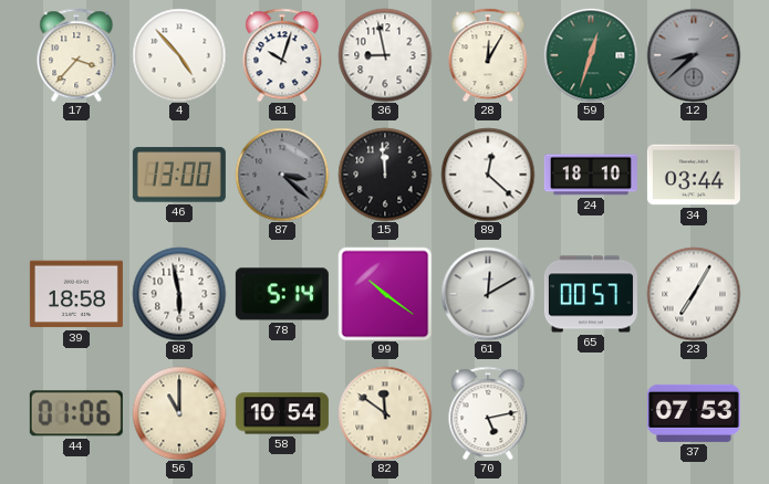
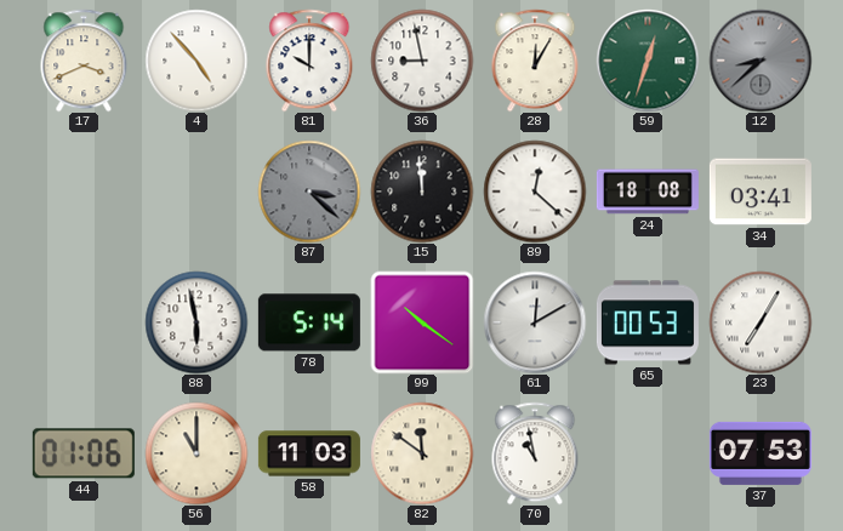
17: 3:37 -> 3:41 (84, 61)
81: 10:03 -> 10:00 (309, 61)
46: 13:00 -> none (179, 175)
24: 18:10 -> 18:08 (648, 192)
34: 03:44 -> 03:41 (761, 192)
39: 18:58 -> none (76, 294)
65: 00:57 -> 00:53 (648, 322)
58: 10:54 -> 11:03 (309, 453)
70: 5:13 -> 10:58 (535, 453)
